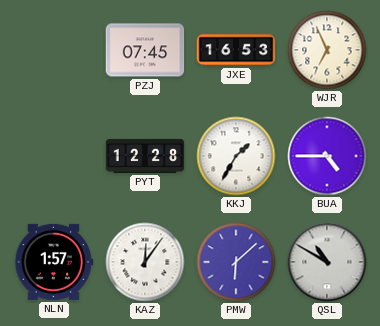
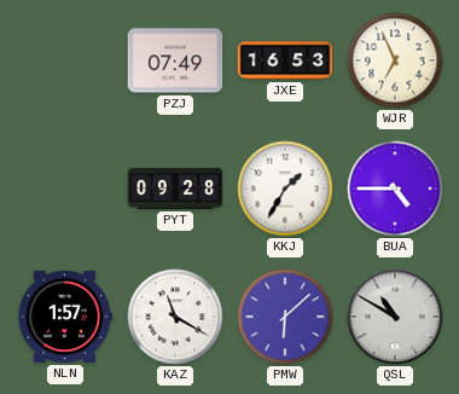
PZJ: 07:45 -> 07:49 (175, 60)
PYT: 12:28 -> 09:28 (175, 189)
KAZ: 12:06 -> 11:20 (175, 317)
